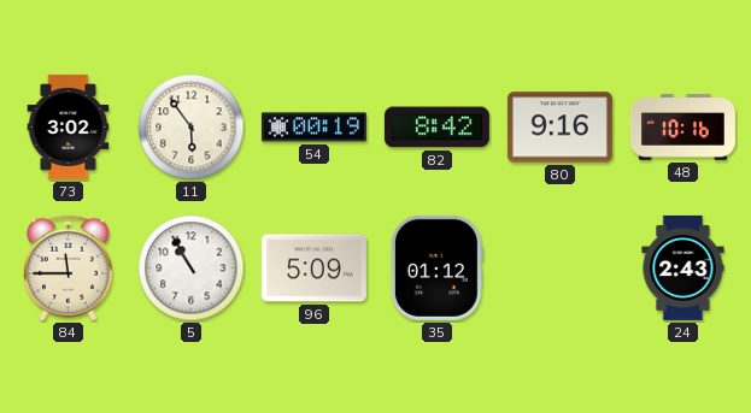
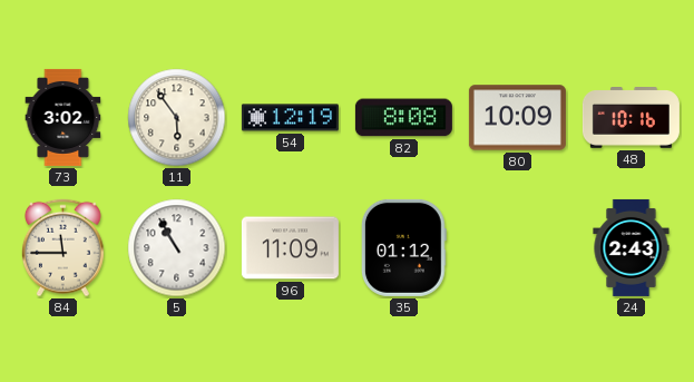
54: 00:19 -> 12:19 (290, 118)
82: 8:42 -> 8:08 (403, 118)
80: 9:16 -> 10:09 (517, 118)
96: 5:09 -> 11:09 (290, 248)
